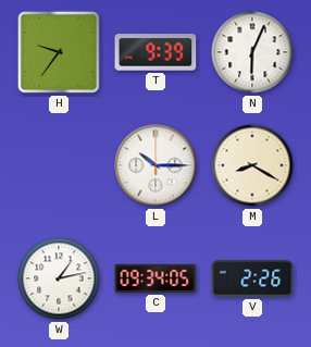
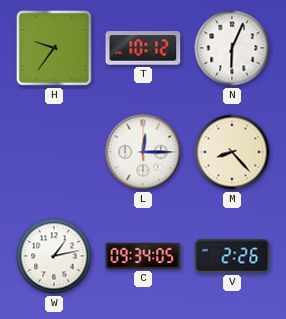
T: 9:39 -> 10:12 (143, 48)
L: 10:15 -> 12:15 (143, 152)
M: 8:20 -> 8:23 (232, 152)
